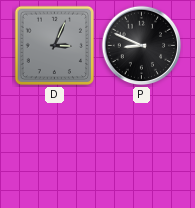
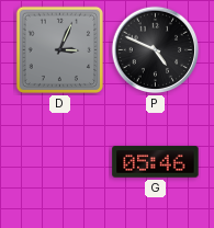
P: 8:49 -> 4:49 (156, 50)
G: none -> 05:46 (156, 162)
